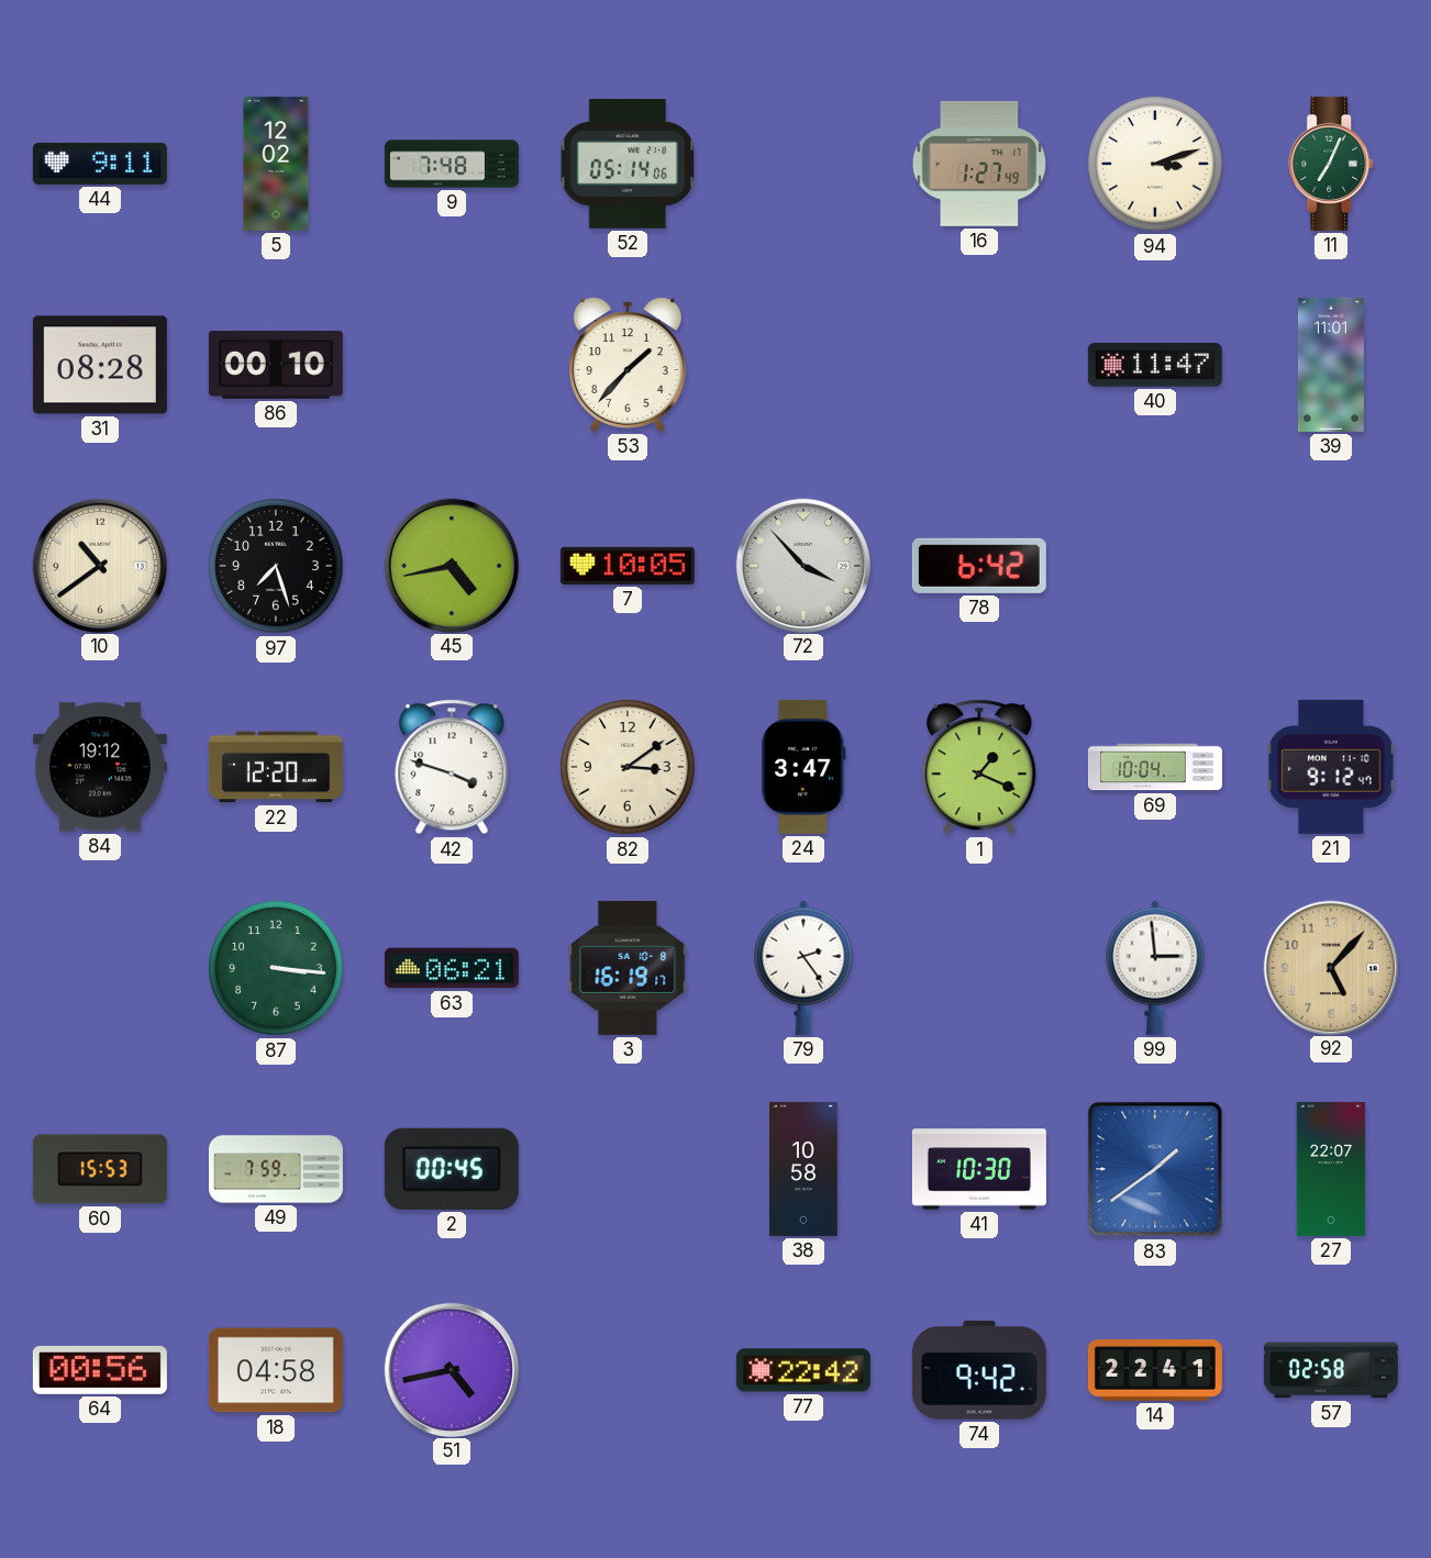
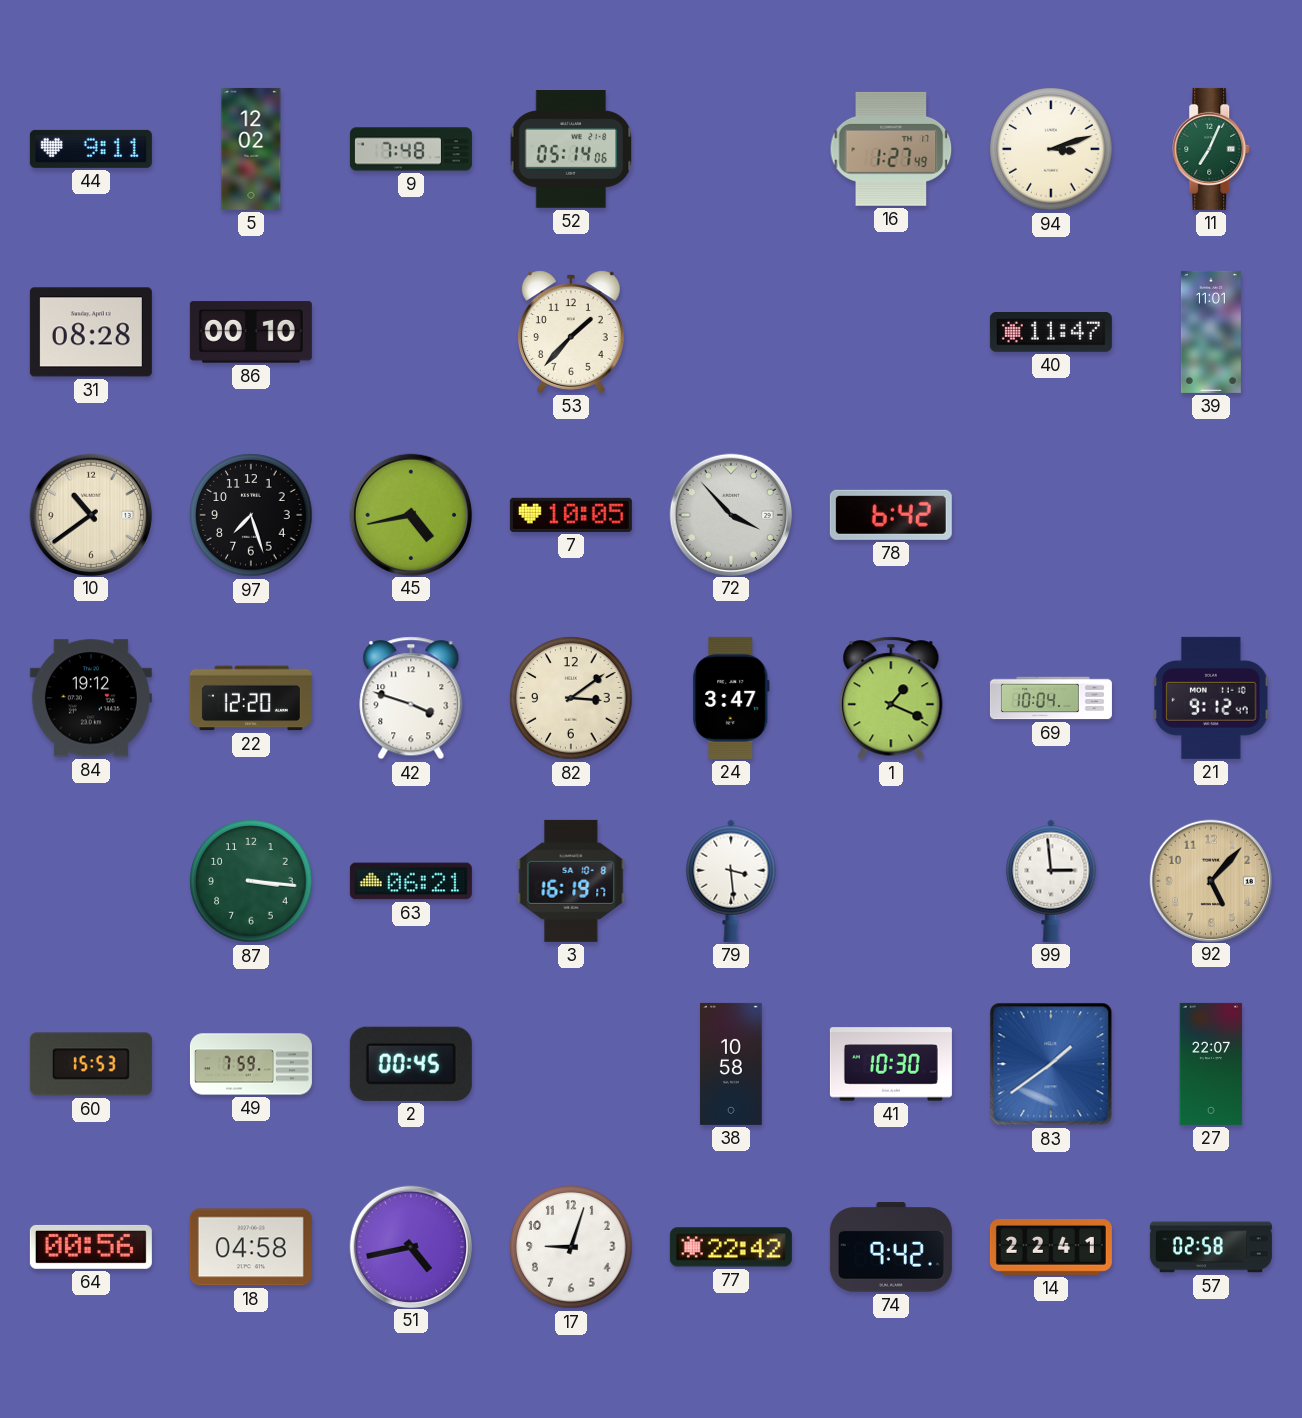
79: 2:24 -> 3:29 (731, 881)
17: none -> 9:03 (571, 1247)
